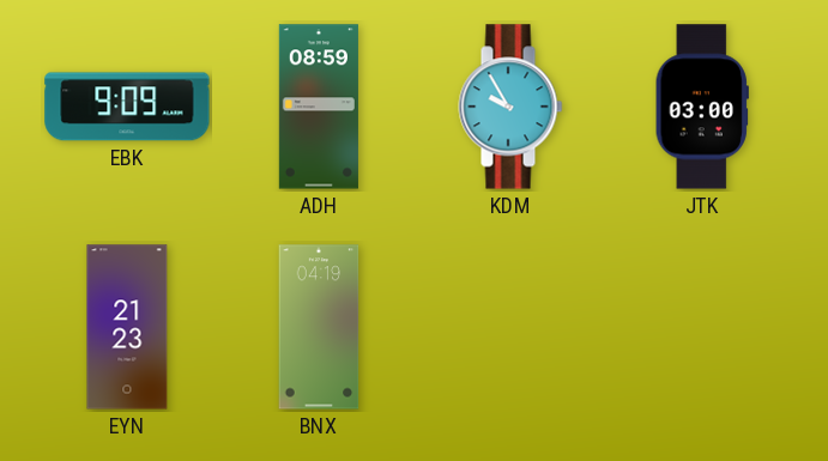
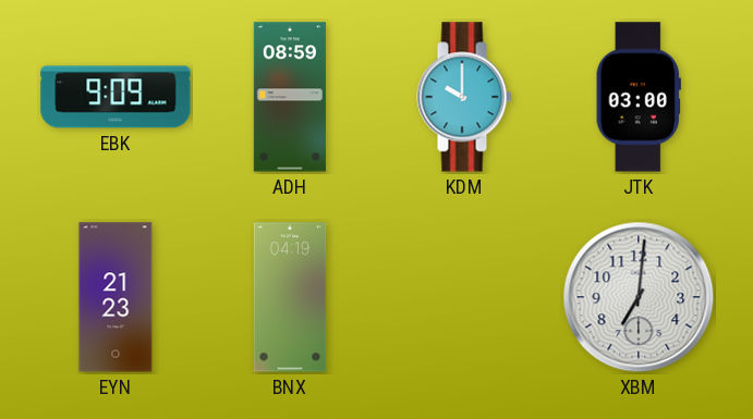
KDM: 9:55 -> 10:00 (464, 97)
XBM: none -> 7:01 (639, 297)
